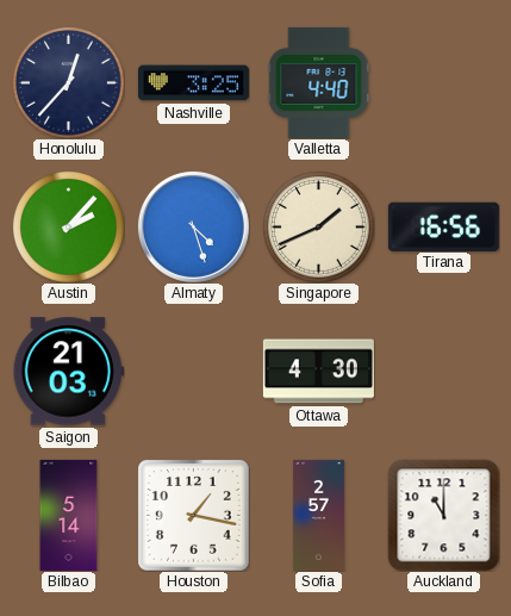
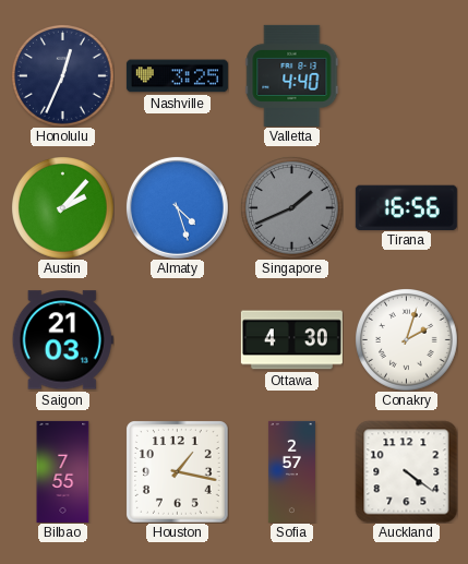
Honolulu: 12:37 -> 12:34 (63, 76)
Singapore dial: cream -> grey (292, 208)
Conakry: none -> 2:03 (407, 340)
Bilbao: 5:14 -> 7:55 (63, 471)
Auckland: 11:00 -> 4:21 (406, 471)
